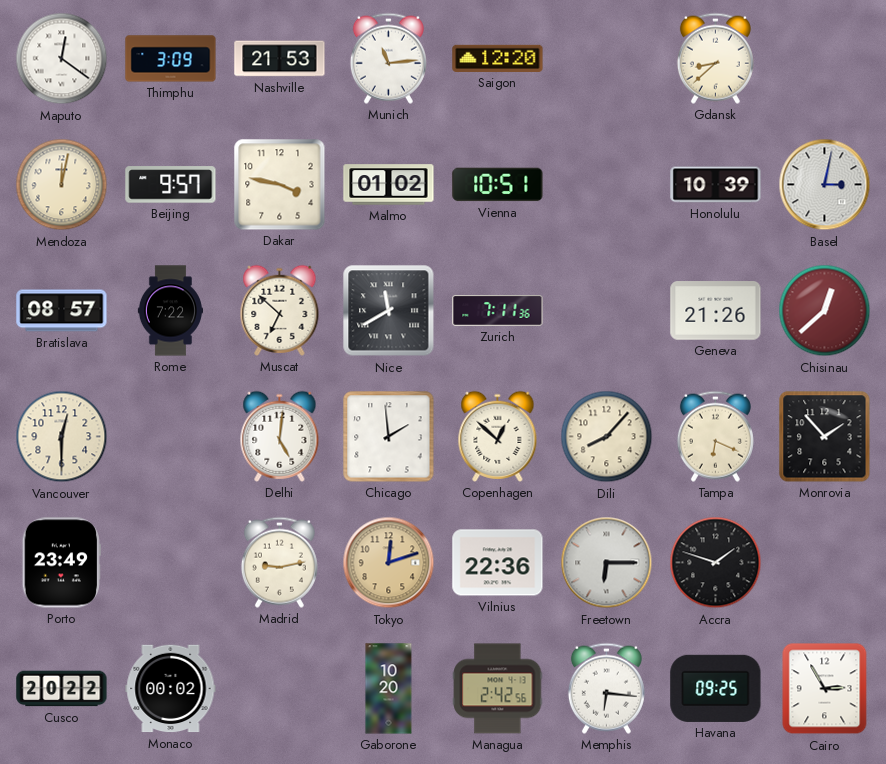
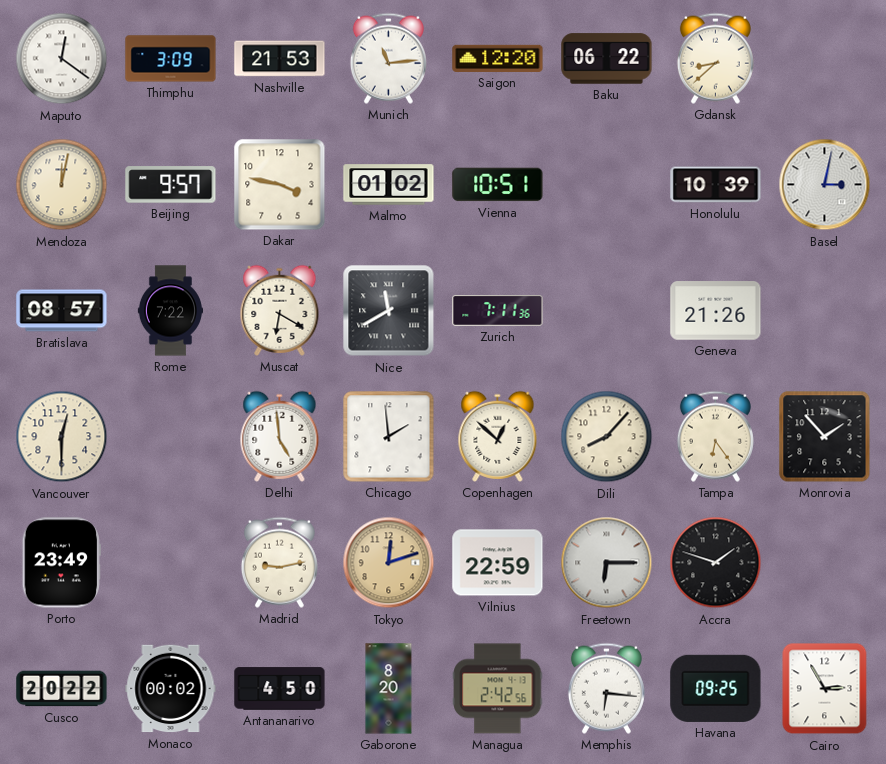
Baku: none -> 06:22 (607, 59)
Muscat: 6:52 -> 6:20 (280, 310)
Chisinau: 12:38 -> none (825, 311)
Delhi: 5:01 -> 4:59 (280, 436)
Tampa: 6:19 -> 6:24 (715, 436)
Vilnius: 22:36 -> 22:59 (498, 563)
Antananarivo: none -> 4:50 (280, 689)
Gaborone: 10:20 -> 8:20 (389, 689)
